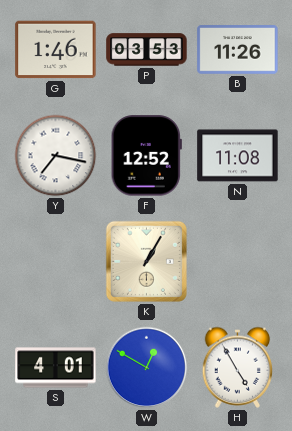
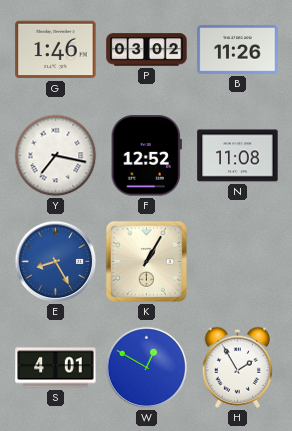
P: 03:53 -> 03:02 (147, 50)
E: none -> 8:25 (56, 262)
H: 4:55 -> 1:55 (238, 367)
